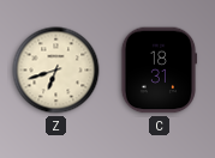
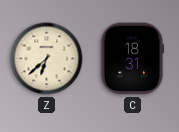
Z: 6:42 -> 6:38 (47, 59)
